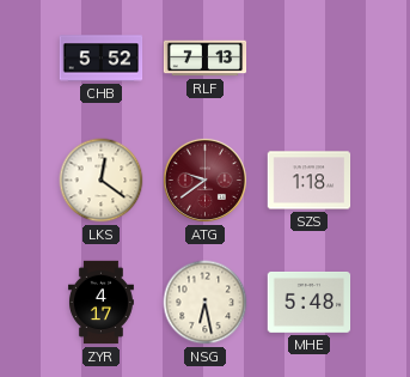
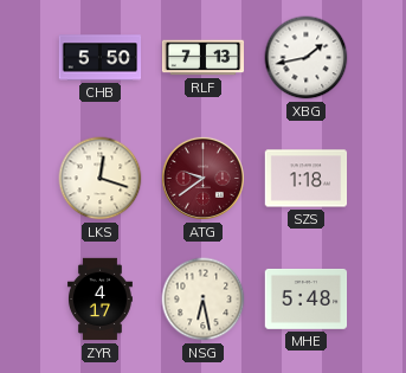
CHB: 5:52 -> 5:50 (101, 58)
XBG: none -> 1:43 (307, 58)
LKS: 12:21 -> 12:18 (101, 179)
